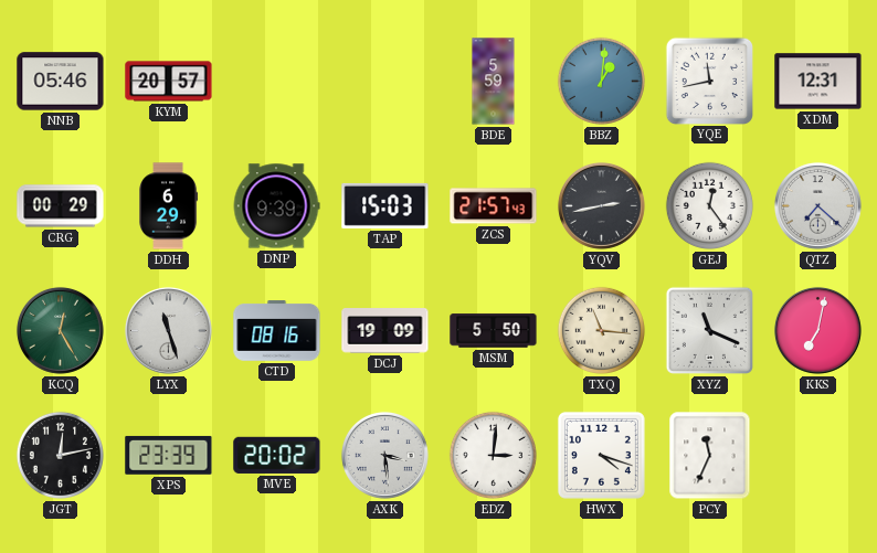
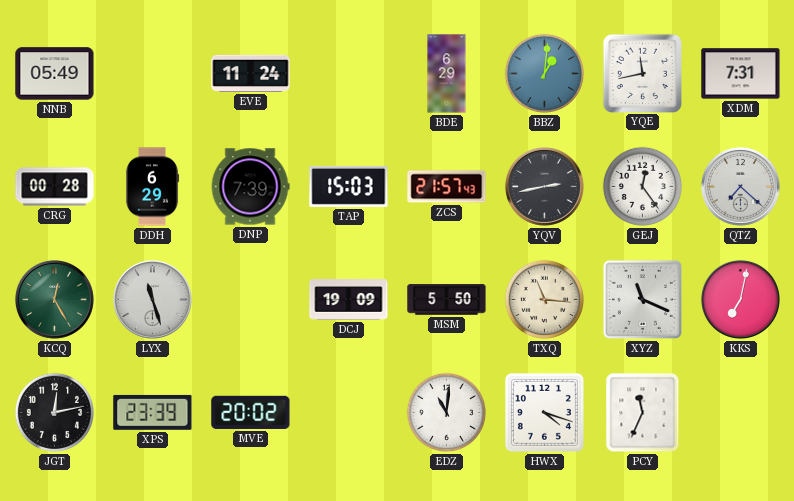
NNB: 05:46 -> 05:49 (55, 74)
KYM: 20:57 -> none (169, 82)
EVE: none -> 11:24 (251, 73)
BDE: 5:59 -> 6:29 (447, 74)
XDM: 12:31 -> 7:31 (741, 74)
CRG: 00:29 -> 00:28 (55, 187)
DNP: 9:39 -> 7:39 (250, 187)
CTD: 08:16 -> none (277, 331)
AXK: 3:29 -> none (384, 455)
EDZ: 3:01 -> 11:01 (446, 412)
